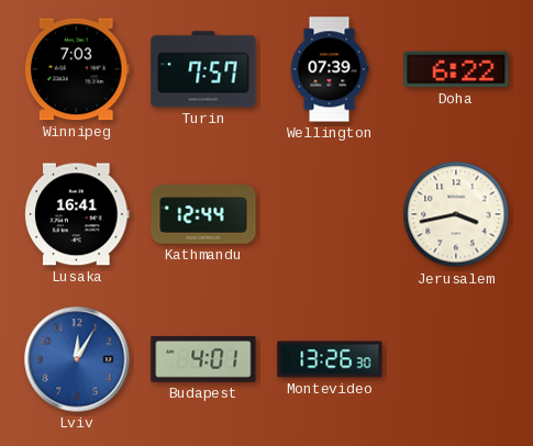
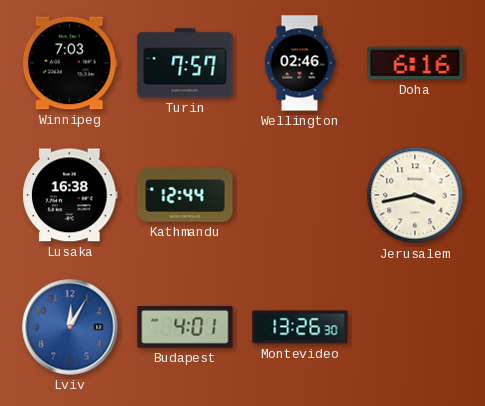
Wellington: 07:39 -> 02:46 (300, 63)
Doha: 6:22 -> 6:16 (415, 63)
Lusaka: 16:41 -> 16:38 (70, 195)
